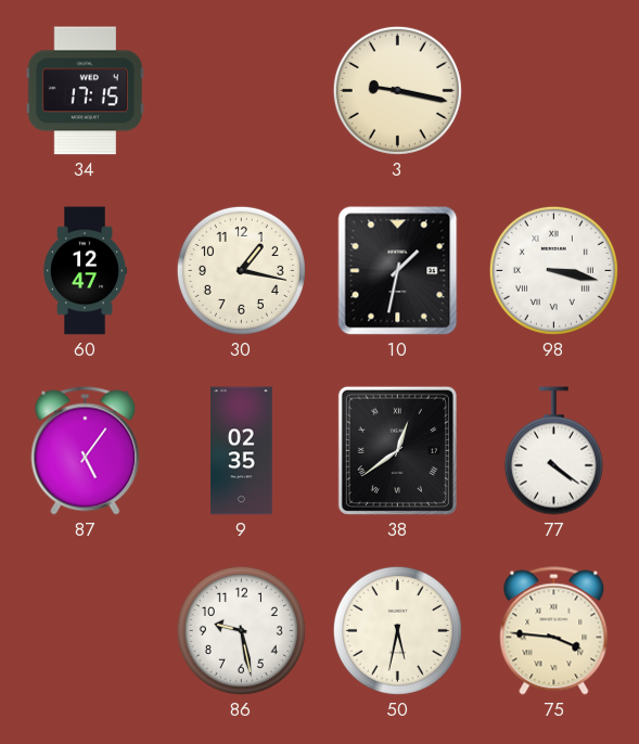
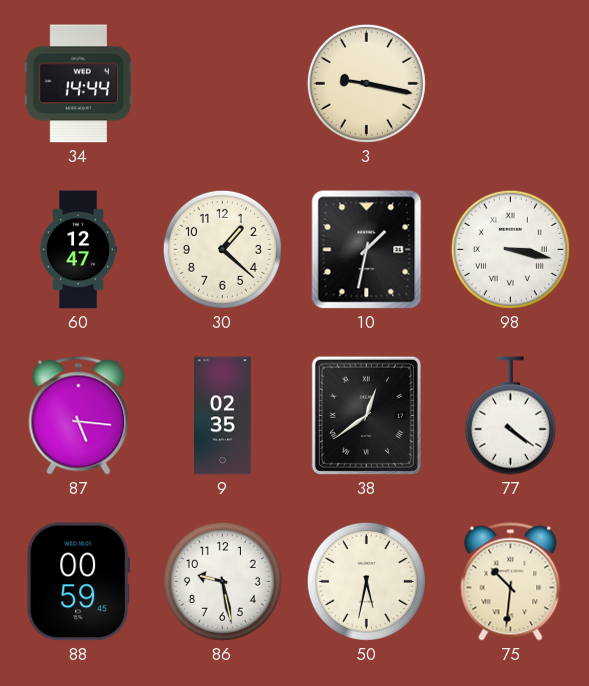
34: 17:15 -> 14:44 (78, 84)
30: 1:17 -> 1:22 (222, 249)
87: 5:06 -> 5:16 (79, 416)
88: none -> 00:59 (79, 582)
75: 3:46 -> 10:31 (511, 582)
